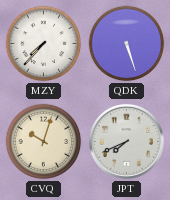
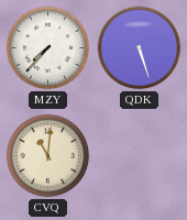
CVQ: 10:03 -> 11:01 (48, 156)
JPT: 7:41 -> none (126, 141)
